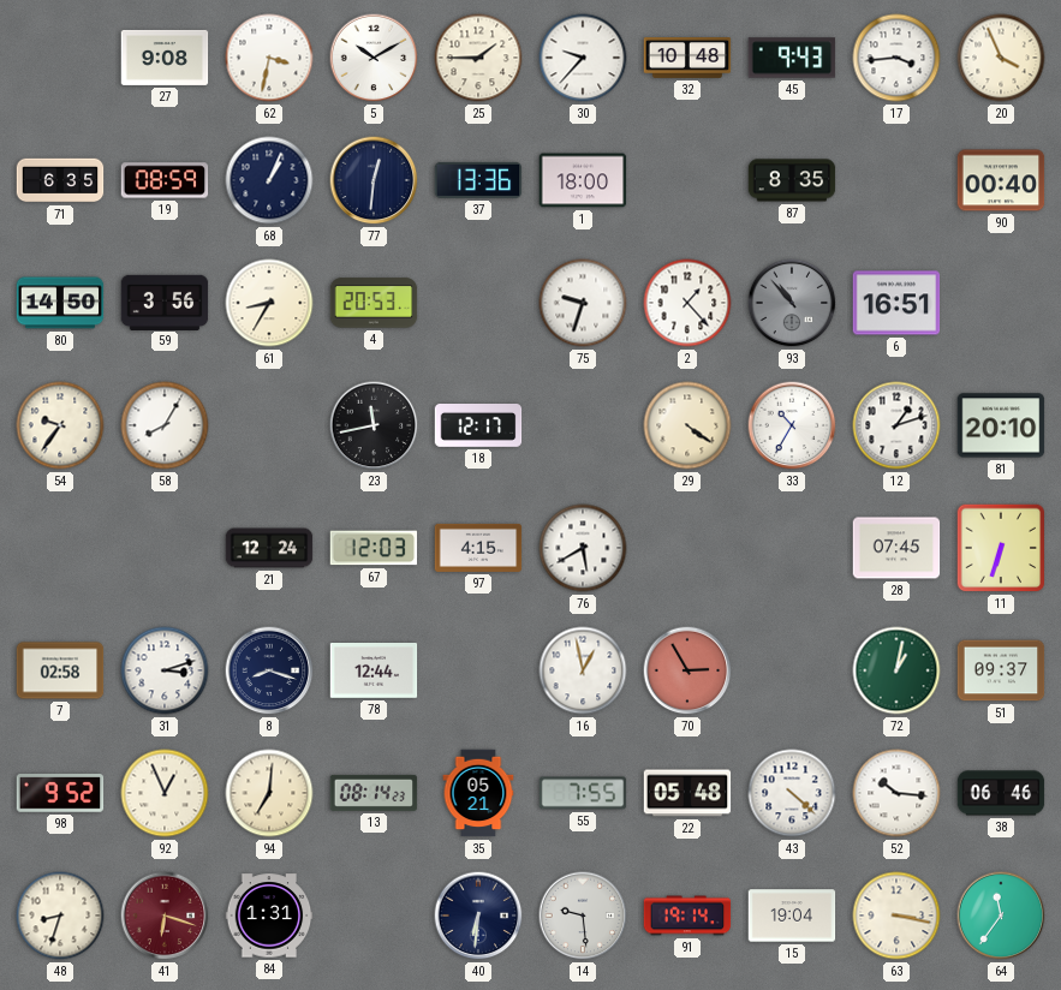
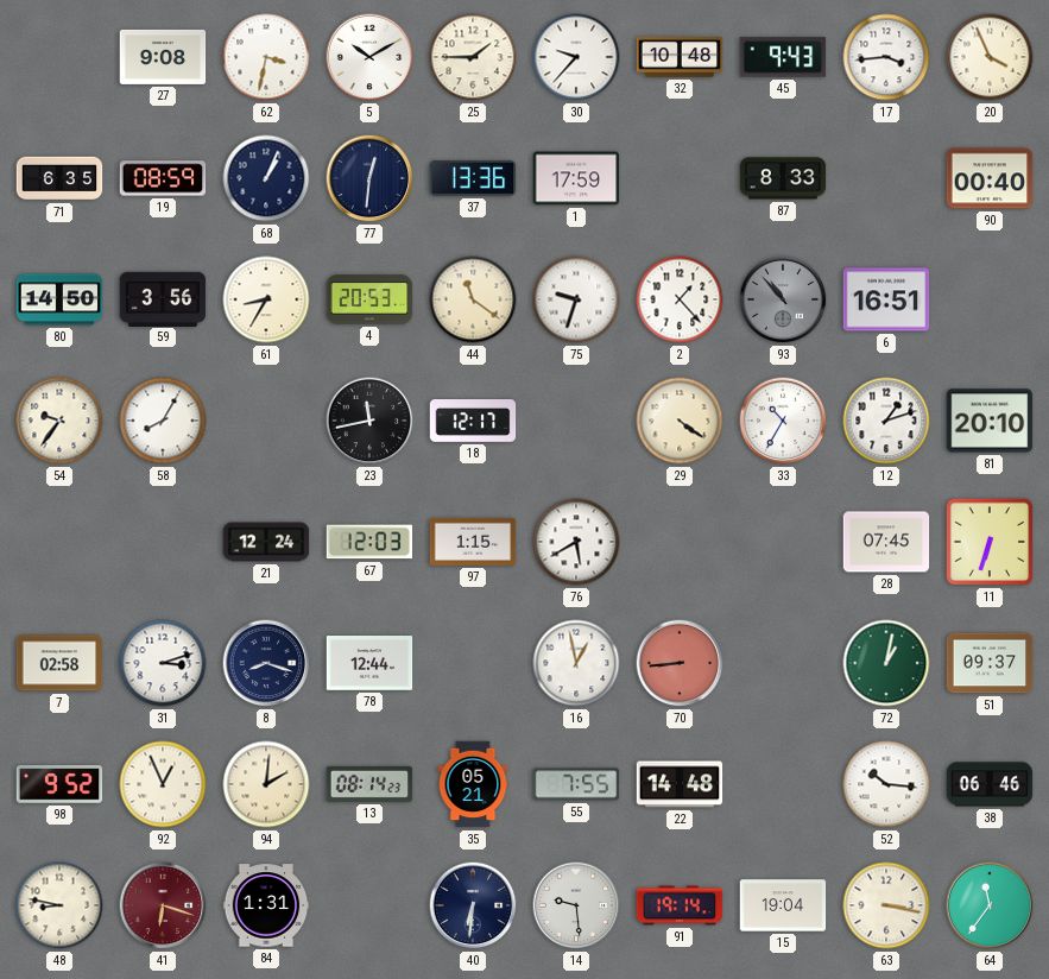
1: 18:00 -> 17:59 (576, 178)
87: 8:35 -> 8:33 (783, 178)
44: none -> 11:21 (473, 299)
97: 4:15 -> 1:15 (473, 542)
70: 2:55 -> 8:44 (680, 663)
94: 7:01 -> 2:01 (266, 784)
22: 05:48 -> 14:48 (680, 784)
43: 4:22 -> none (792, 793)
48: 8:33 -> 8:47 (59, 905)
